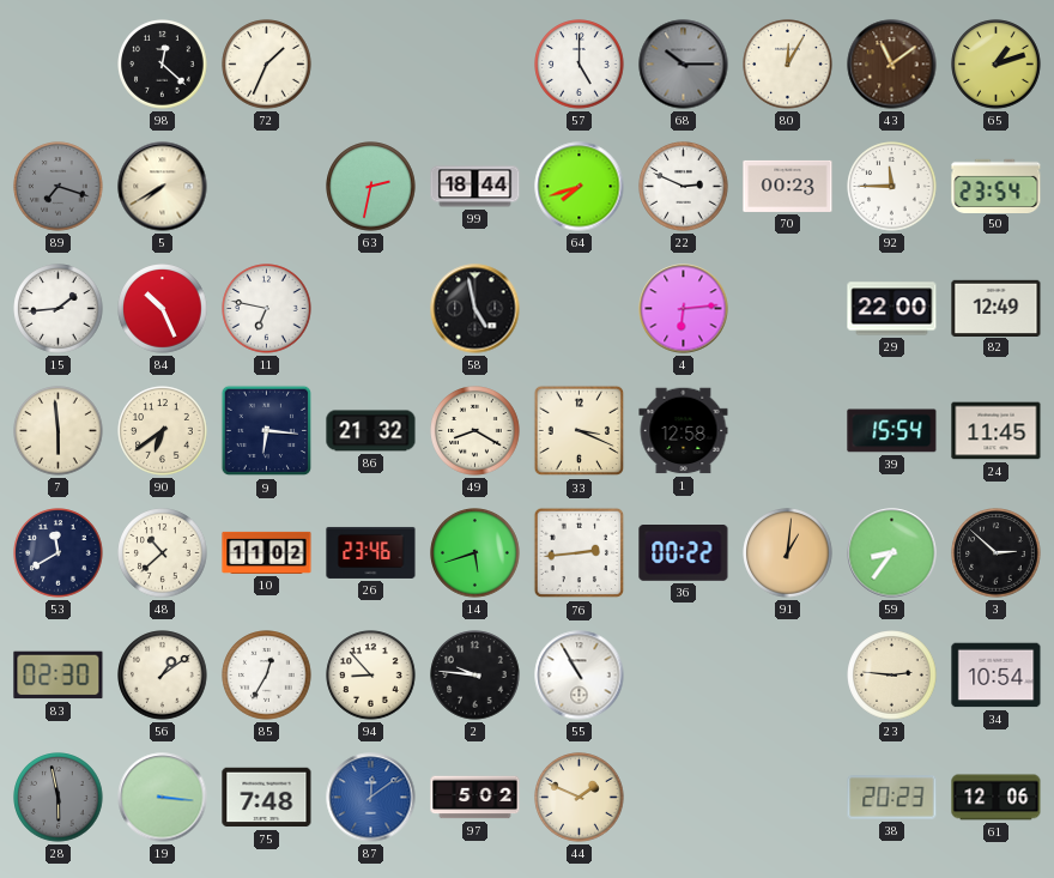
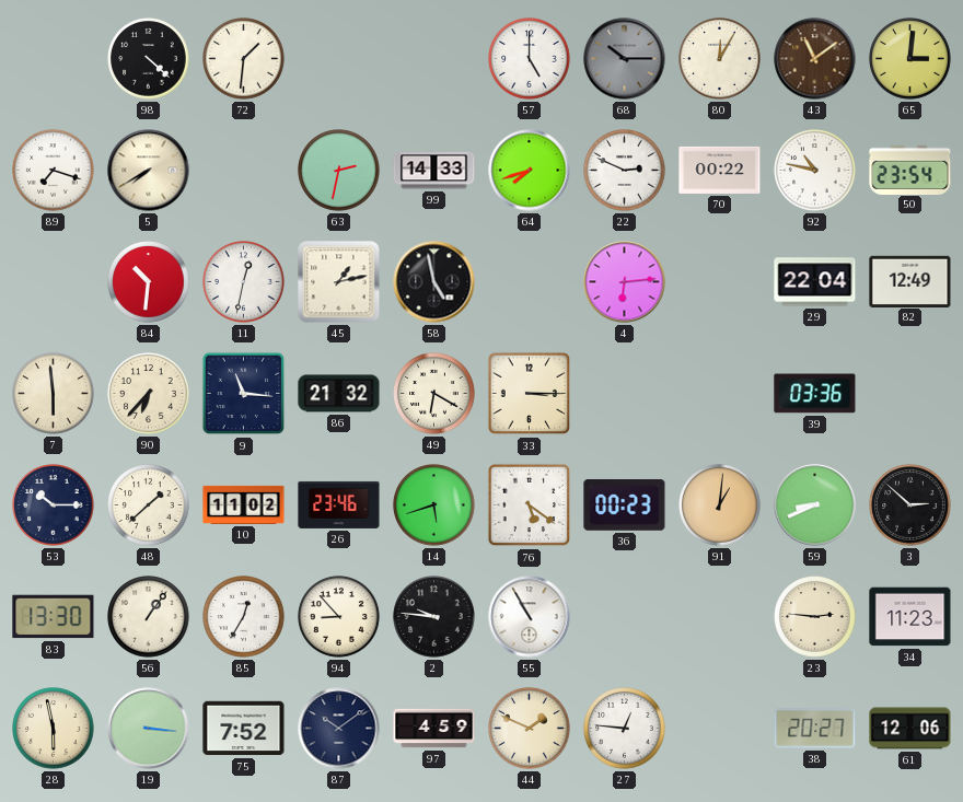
98: 12:22 -> 4:22 (149, 59)
72: 1:34 -> 1:31 (244, 59)
65: 1:12 -> 3:01 (910, 59)
89 dial: grey -> white (54, 171)
99: 18:44 -> 14:33 (434, 171)
70: 00:23 -> 00:22 (720, 170)
92: 11:45 -> 10:47 (815, 171)
15: 1:44 -> none (59, 309)
84: 10:26 -> 10:31 (149, 282)
11: 6:47 -> 12:32 (244, 282)
45: none -> 1:13 (339, 282)
29: 22:00 -> 22:04 (815, 282)
90: 6:39 -> 6:37 (149, 394)
9: 6:16 -> 11:16 (244, 394)
49: 8:20 -> 6:20 (434, 394)
33: 3:19 -> 3:15 (530, 394)
1: 12:58 -> none (684, 431)
39: 15:54 -> 03:36 (815, 394)
24: 11:45 -> none (997, 431)
53: 11:40 -> 10:15 (54, 505)
48: 10:38 -> 1:38 (149, 505)
76: 2:44 -> 5:21 (530, 505)
36: 00:22 -> 00:23 (625, 505)
59: 8:36 -> 8:41 (815, 505)
83: 02:30 -> 13:30 (54, 617)
56: 1:09 -> 1:06 (149, 617)
34: 10:54 -> 11:23 (910, 617)
28 dial: grey -> cream (54, 729)
75: 7:48 -> 7:52 (244, 729)
87: 12:09 -> 10:09 (339, 729)
87 dial: blue -> navy (339, 729)
97: 5:02 -> 4:59 (434, 729)
27: none -> 12:46 (625, 729)
38: 20:23 -> 20:27 (815, 729)
